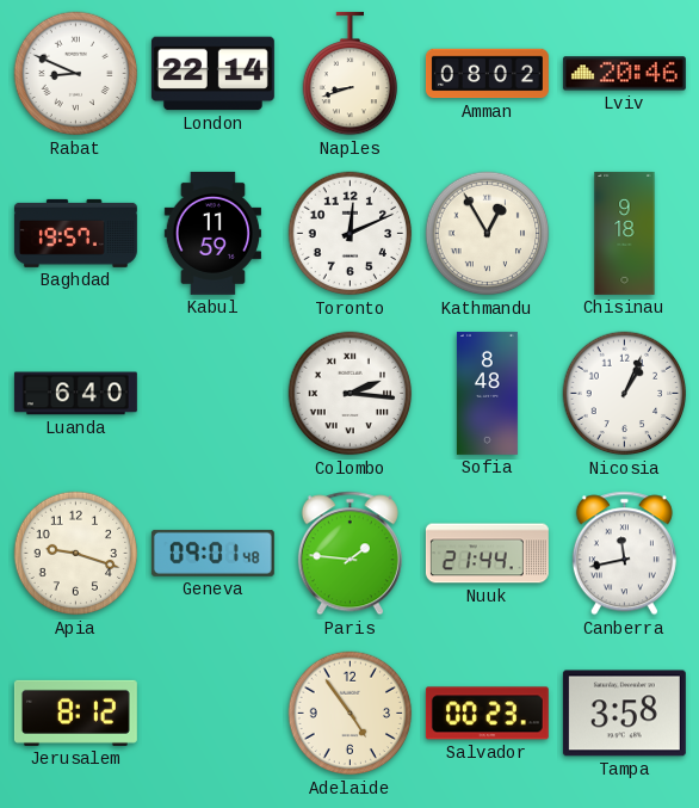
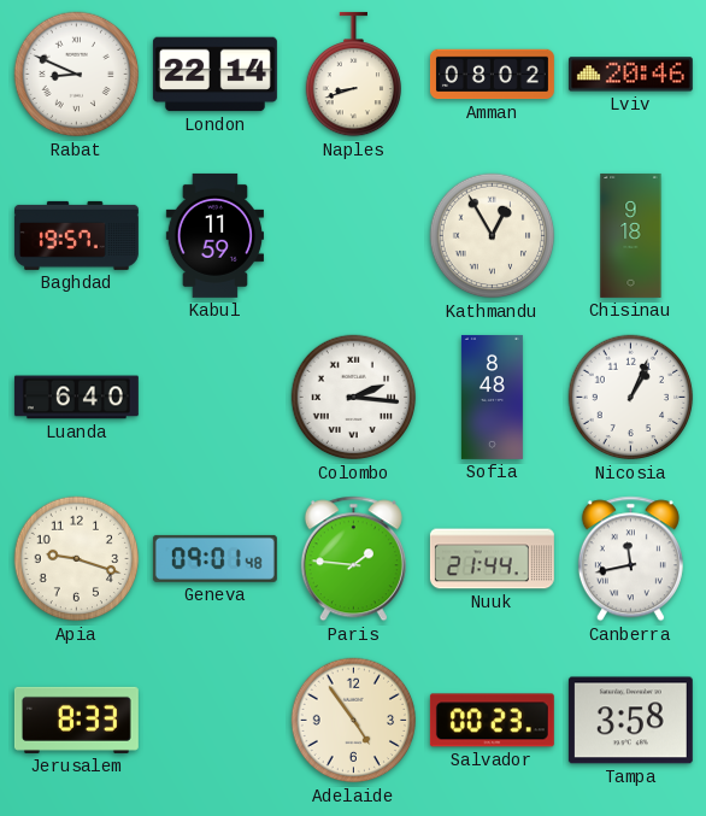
Toronto: 12:11 -> none (351, 234)
Jerusalem: 8:12 -> 8:33 (76, 720)
